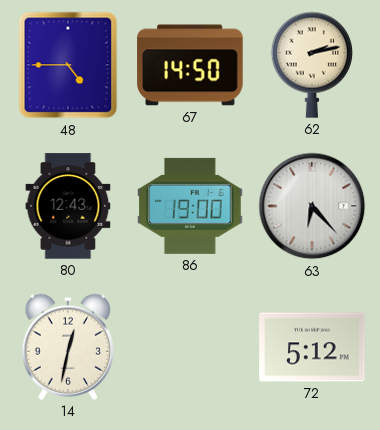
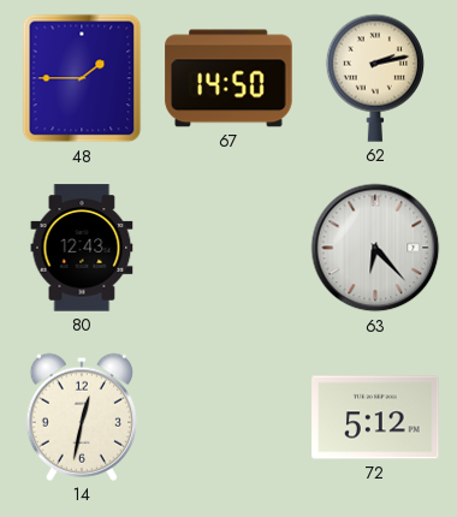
48: 4:45 -> 1:45 (82, 78)
86: 19:00 -> none (190, 206)
